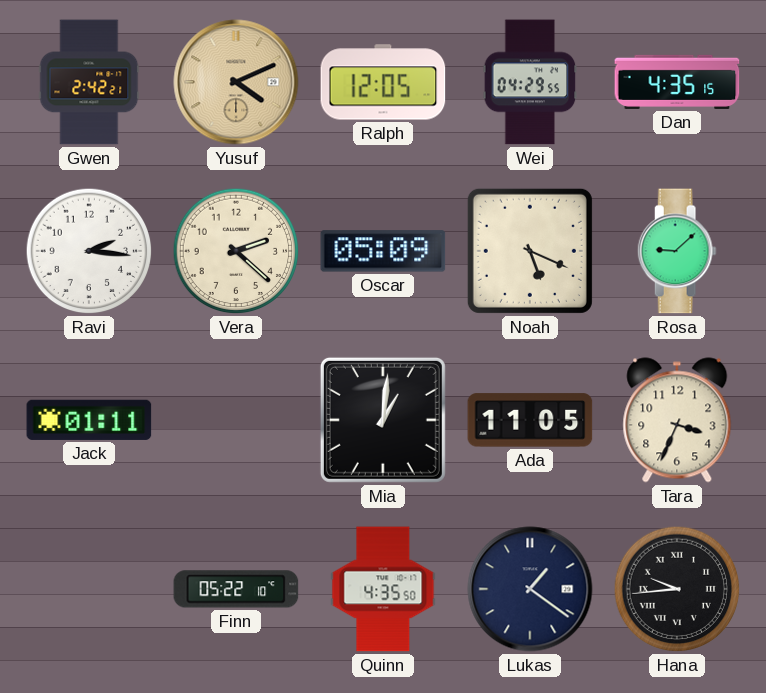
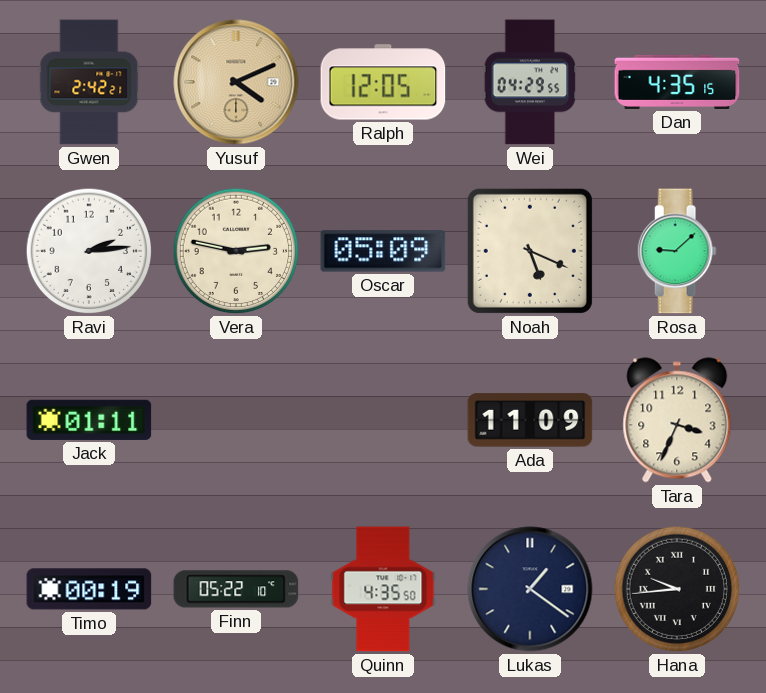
Ravi: 2:16 -> 2:14 (89, 251)
Vera: 2:22 -> 2:47 (236, 251)
Mia: 1:01 -> none (383, 420)
Ada: 11:05 -> 11:09 (530, 420)
Timo: none -> 00:19 (89, 589)
